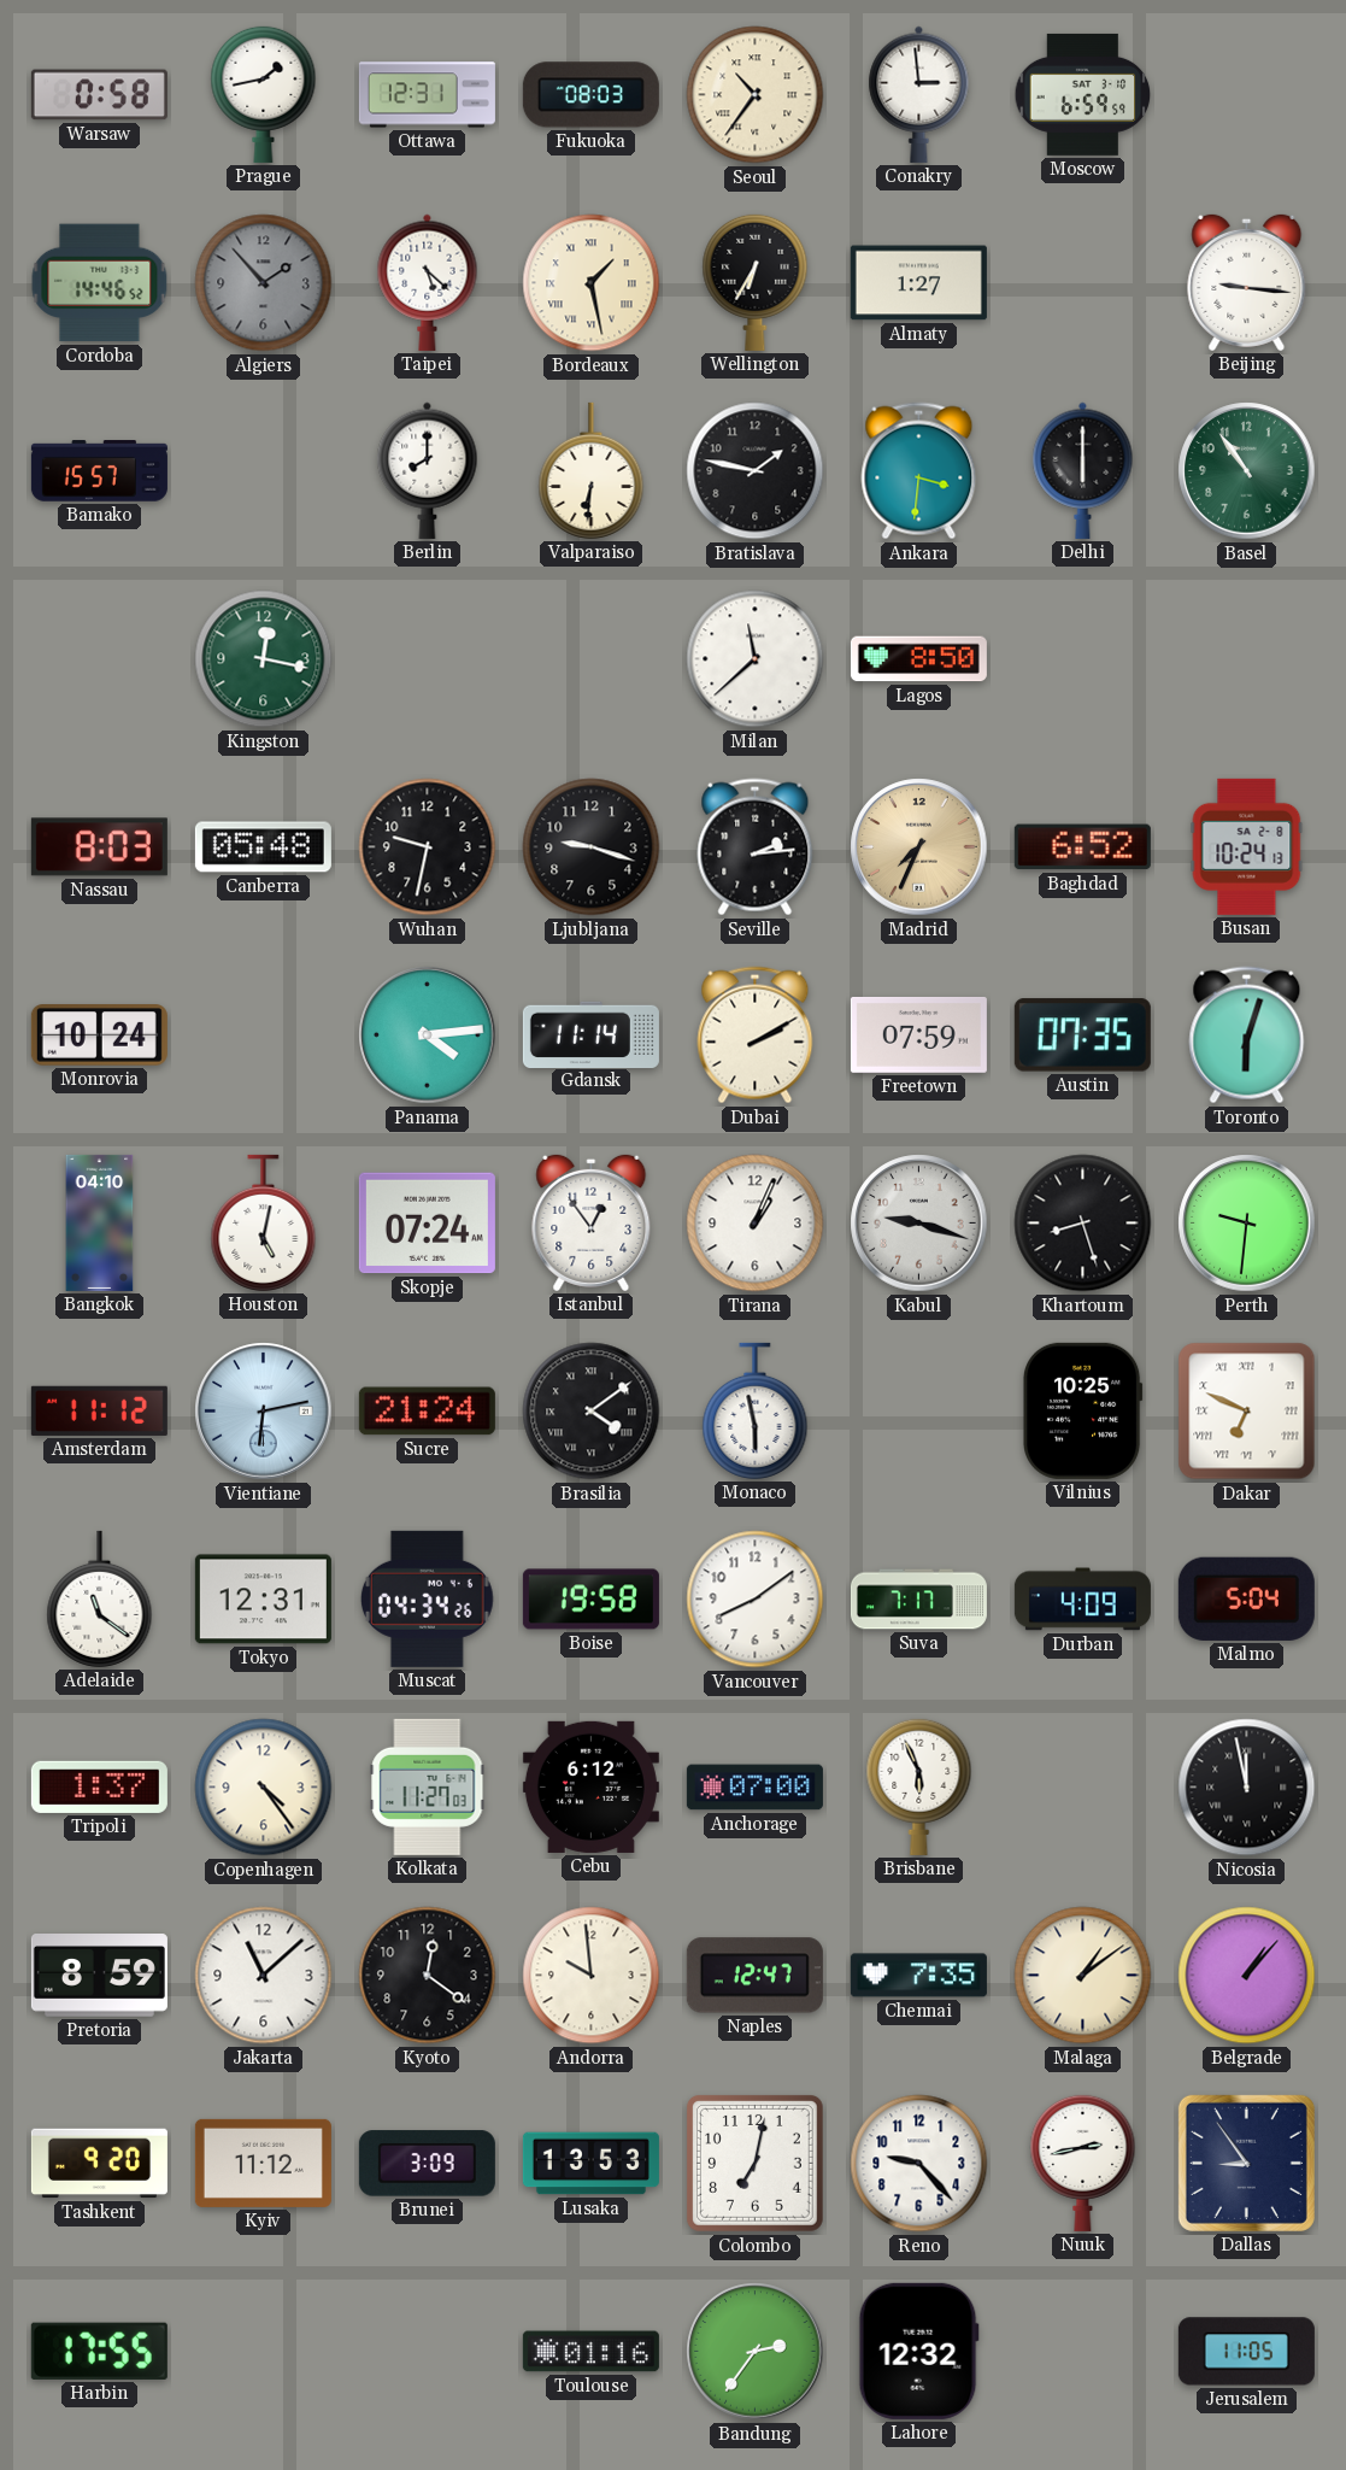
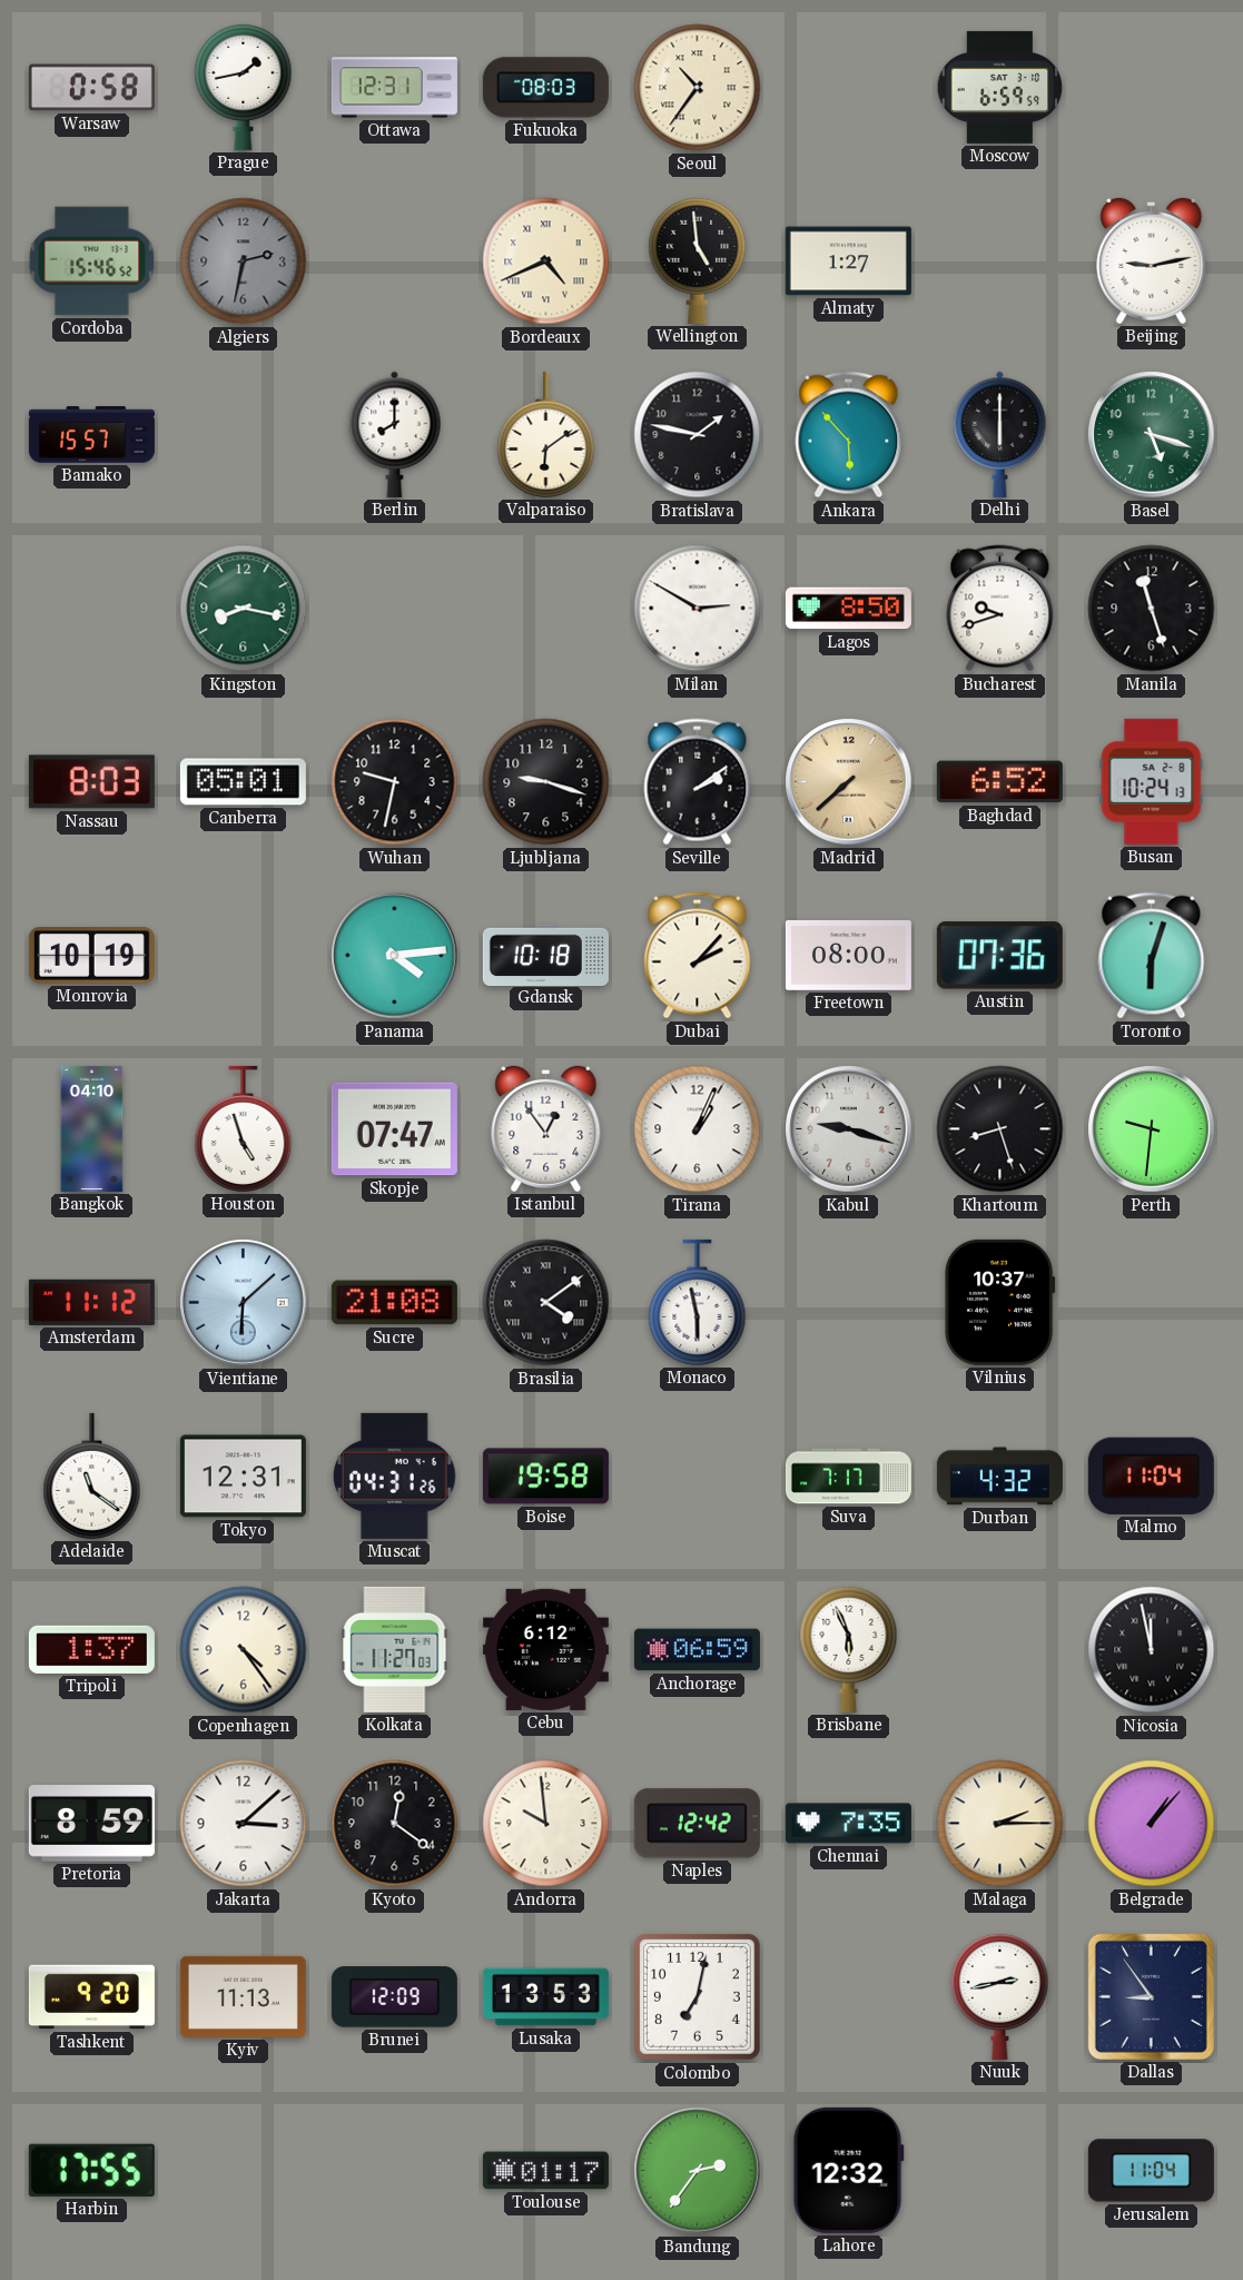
Conakry: 2:59 -> none (919, 94)
Cordoba: 14:46 -> 15:46 (92, 261)
Algiers: 1:53 -> 2:32 (244, 261)
Taipei: 5:22 -> none (428, 282)
Bordeaux: 1:28 -> 4:41 (546, 261)
Wellington: 6:35 -> 4:59 (698, 260)
Beijing: 9:16 -> 9:13 (1152, 260)
Valparaiso: 6:31 -> 6:09 (546, 434)
Ankara: 3:31 -> 5:53 (849, 435)
Basel: 10:54 -> 5:18 (1152, 435)
Kingston: 12:17 -> 8:17 (244, 609)
Milan: 11:38 -> 2:50 (698, 609)
Bucharest: none -> 9:42 (1000, 609)
Manila: none -> 11:27 (1152, 609)
Canberra: 05:48 -> 05:01 (243, 782)
Seville: 2:14 -> 2:09 (698, 782)
Madrid: 7:34 -> 7:38 (849, 782)
Monrovia: 10:24 -> 10:19 (91, 956)
Gdansk: 11:14 -> 10:18 (545, 955)
Dubai: 2:10 -> 2:07 (698, 956)
Freetown: 07:59 -> 08:00 (848, 956)
Austin: 07:35 -> 07:36 (999, 956)
Houston: 5:02 -> 4:57 (244, 1128)
Skopje: 07:24 -> 07:47 (394, 1129)
Vientiane: 6:13 -> 6:08 (244, 1303)
Sucre: 21:24 -> 21:08 (394, 1303)
Vilnius: 10:25 -> 10:37 (1000, 1302)
Dakar: 6:49 -> none (1247, 1412)
Muscat: 04:34 -> 04:31 (394, 1475)
Vancouver: 8:09 -> none (756, 1600)
Durban: 4:09 -> 4:32 (999, 1477)
Malmo: 5:04 -> 11:04 (1151, 1475)
Anchorage: 07:00 -> 06:59 (697, 1650)
Jakarta: 11:08 -> 3:08 (244, 1824)
Naples: 12:47 -> 12:42 (697, 1824)
Malaga: 1:09 -> 2:15 (1000, 1824)
Kyiv: 11:12 -> 11:13 (243, 1996)
Brunei: 3:09 -> 12:09 (394, 1997)
Reno: 9:23 -> none (919, 2164)
Toulouse: 01:16 -> 01:17 (545, 2171)
Jerusalem: 11:05 -> 11:04 (1151, 2171)
